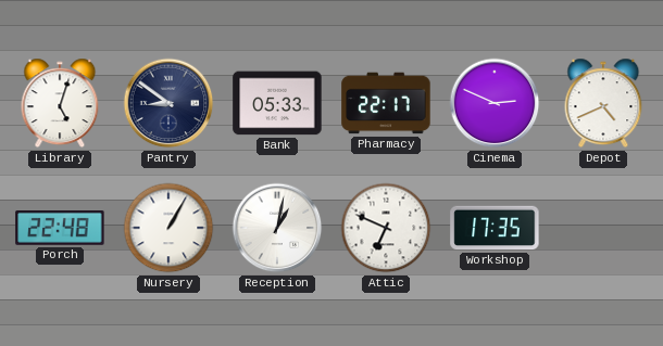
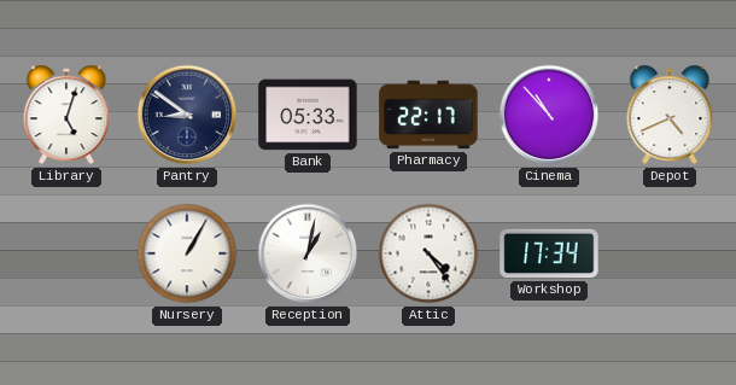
Cinema: 2:49 -> 10:53 (549, 115)
Porch: 22:48 -> none (60, 229)
Attic: 6:49 -> 4:24 (428, 253)
Workshop: 17:35 -> 17:34 (549, 253)
